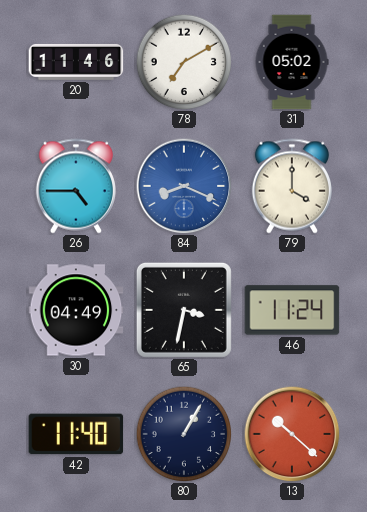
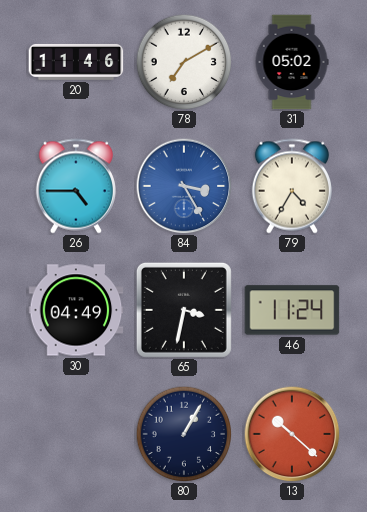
84: 8:19 -> 3:25 (184, 186)
79: 4:00 -> 4:35 (292, 186)
42: 11:40 -> none (76, 434)
